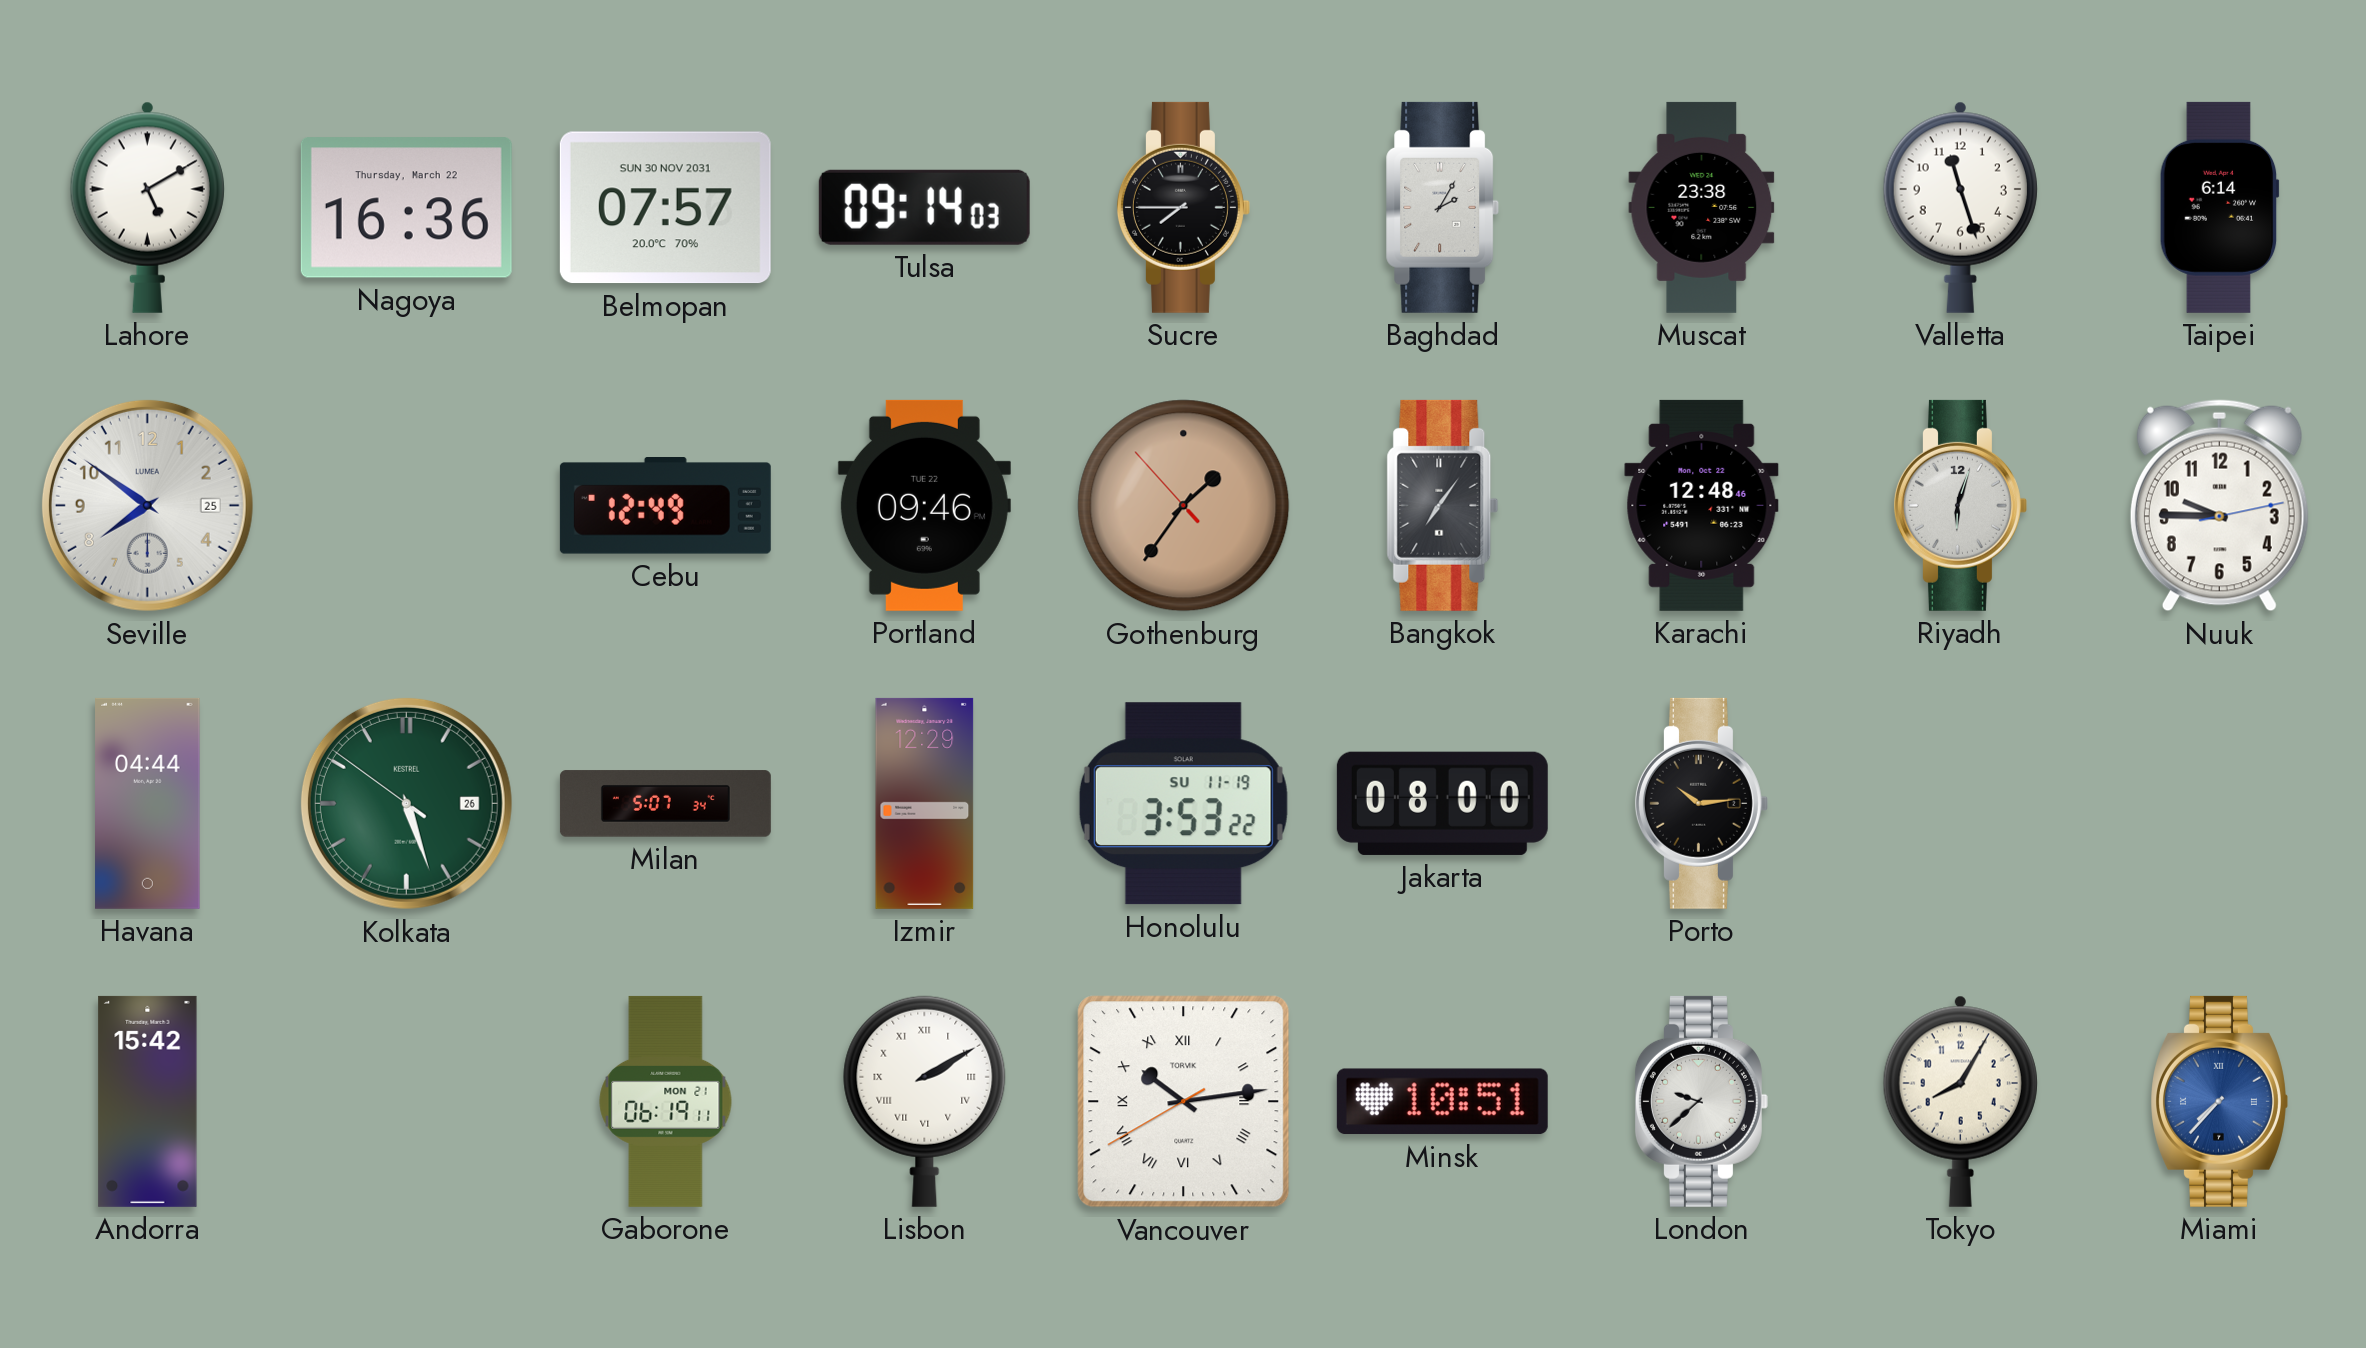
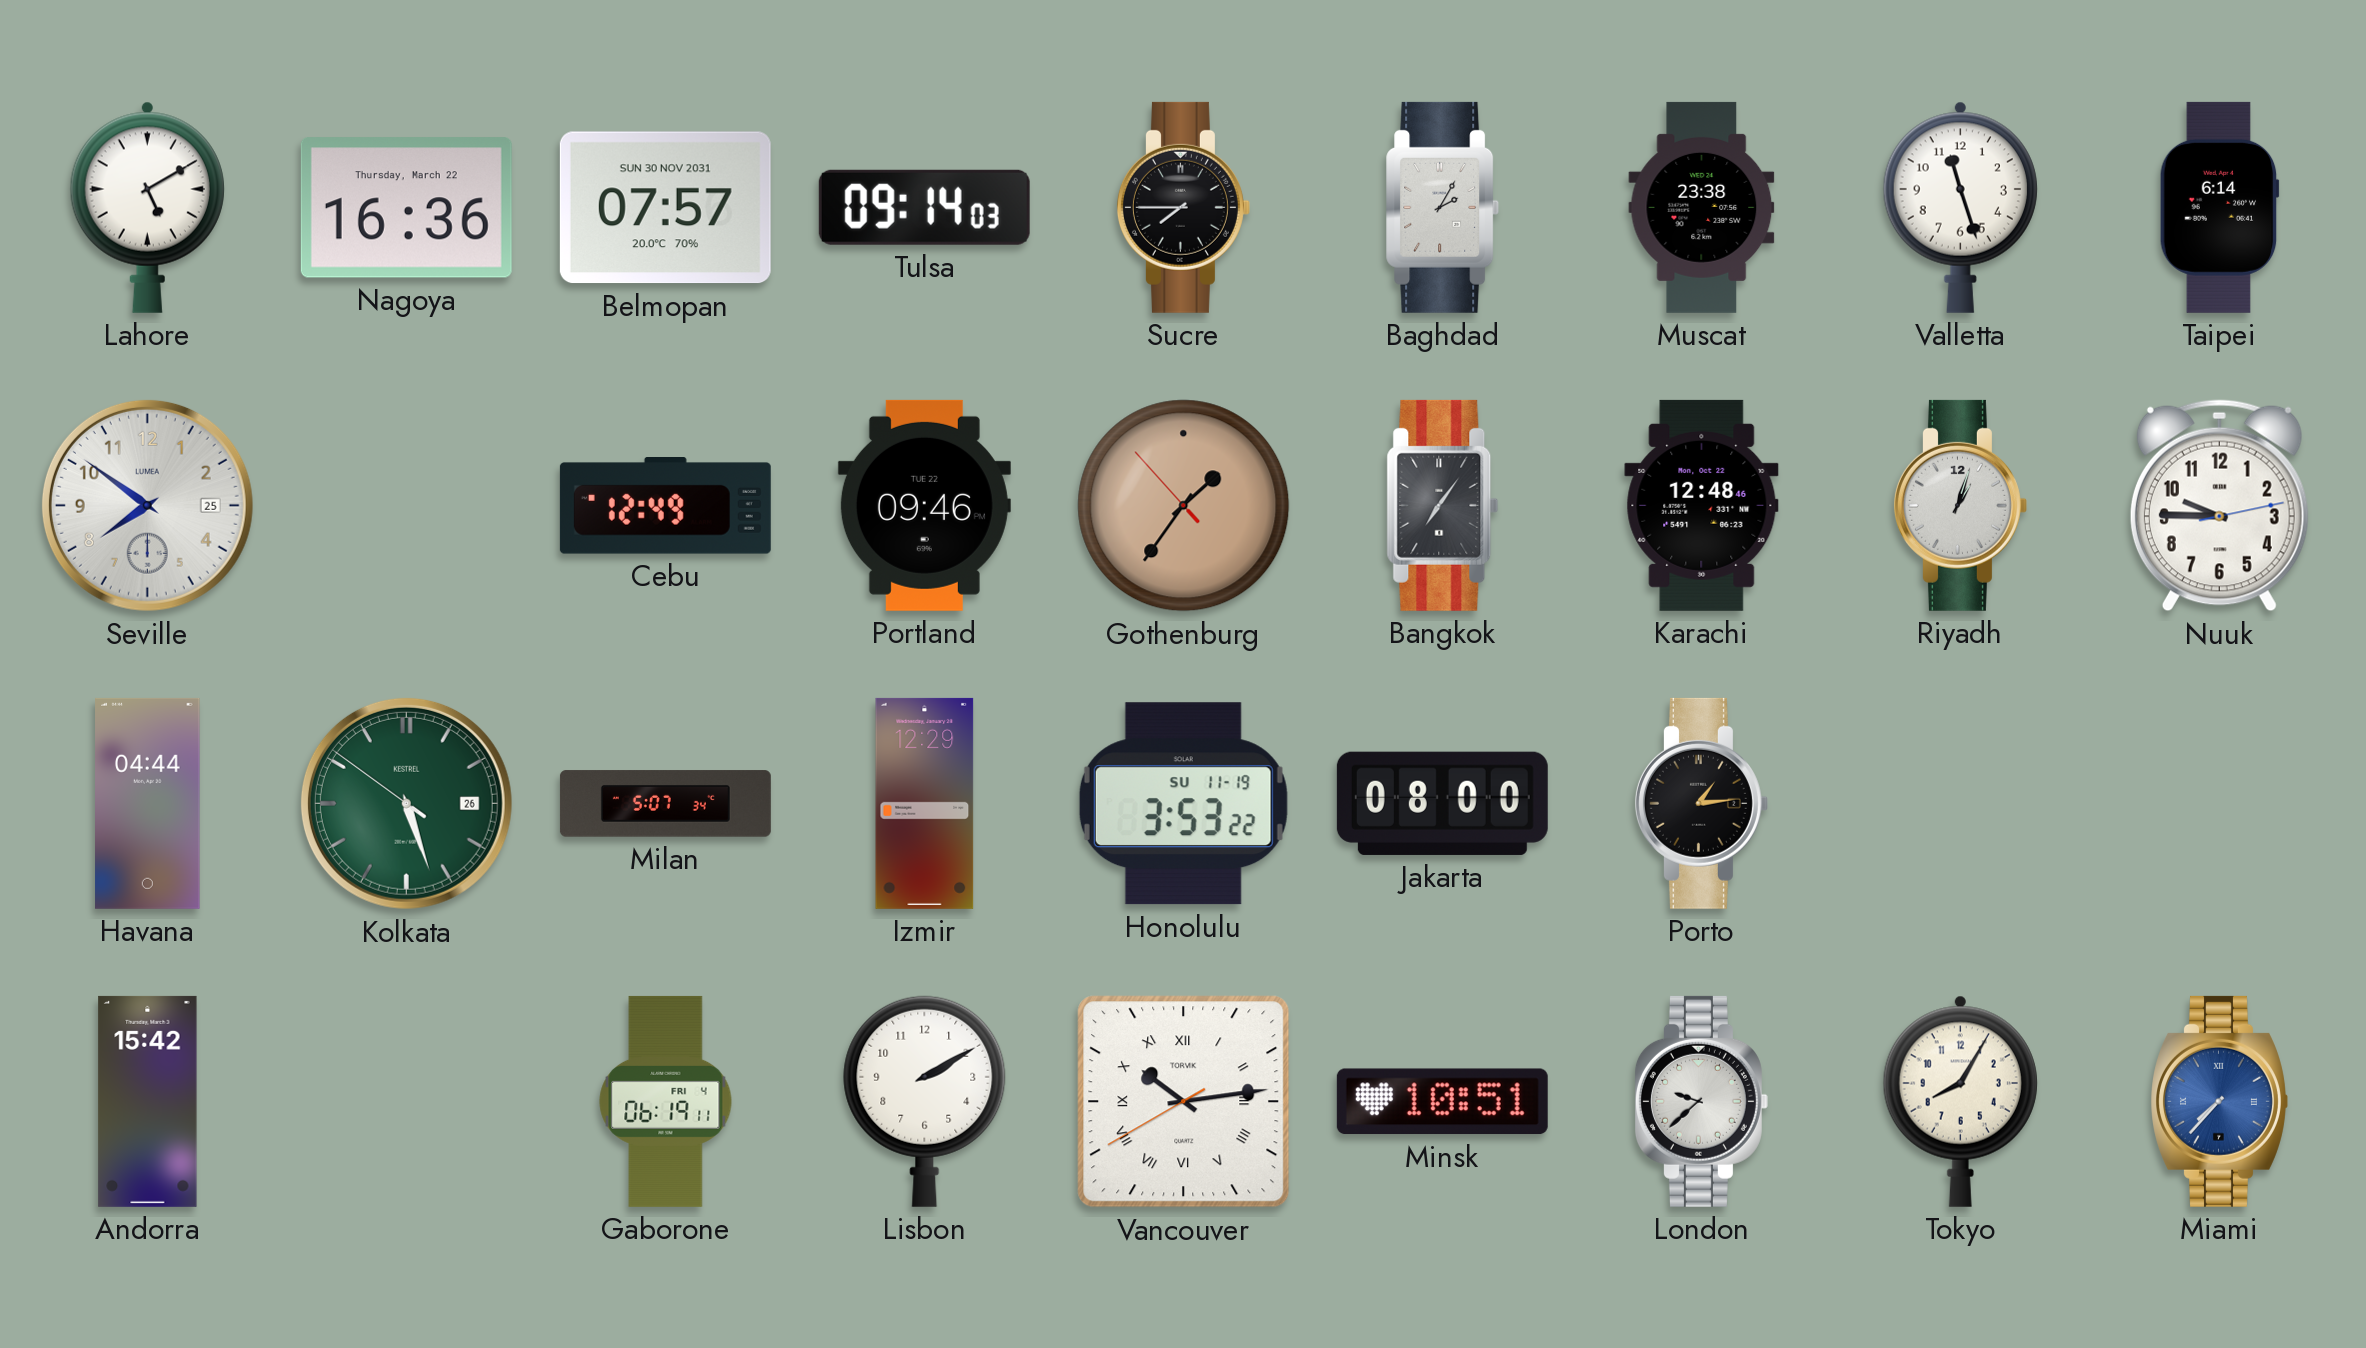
Riyadh: 6:03 -> 1:03 (1960, 505)
Porto: 10:14 -> 1:14 (1701, 803)
Gaborone date: MON 21 -> FRI 4 (666, 1101)
Lisbon numerals: Roman -> Arabic (925, 1101)
